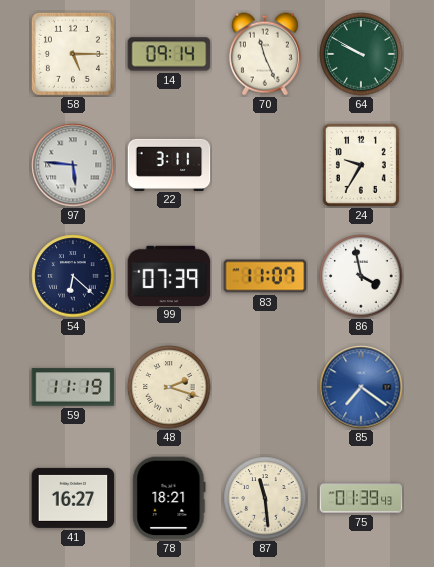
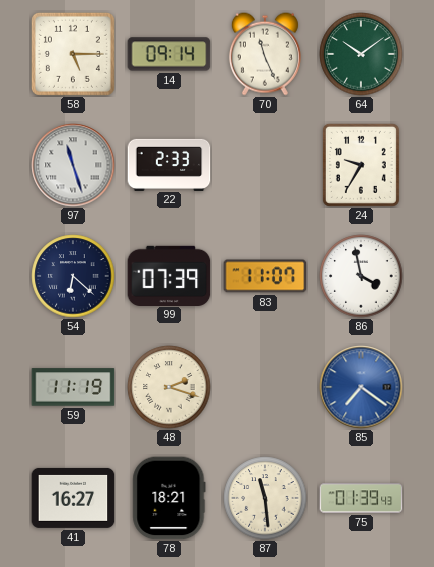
64: 9:50 -> 10:09 (361, 54)
97: 5:46 -> 11:27 (73, 165)
22: 3:11 -> 2:33 (169, 164)
